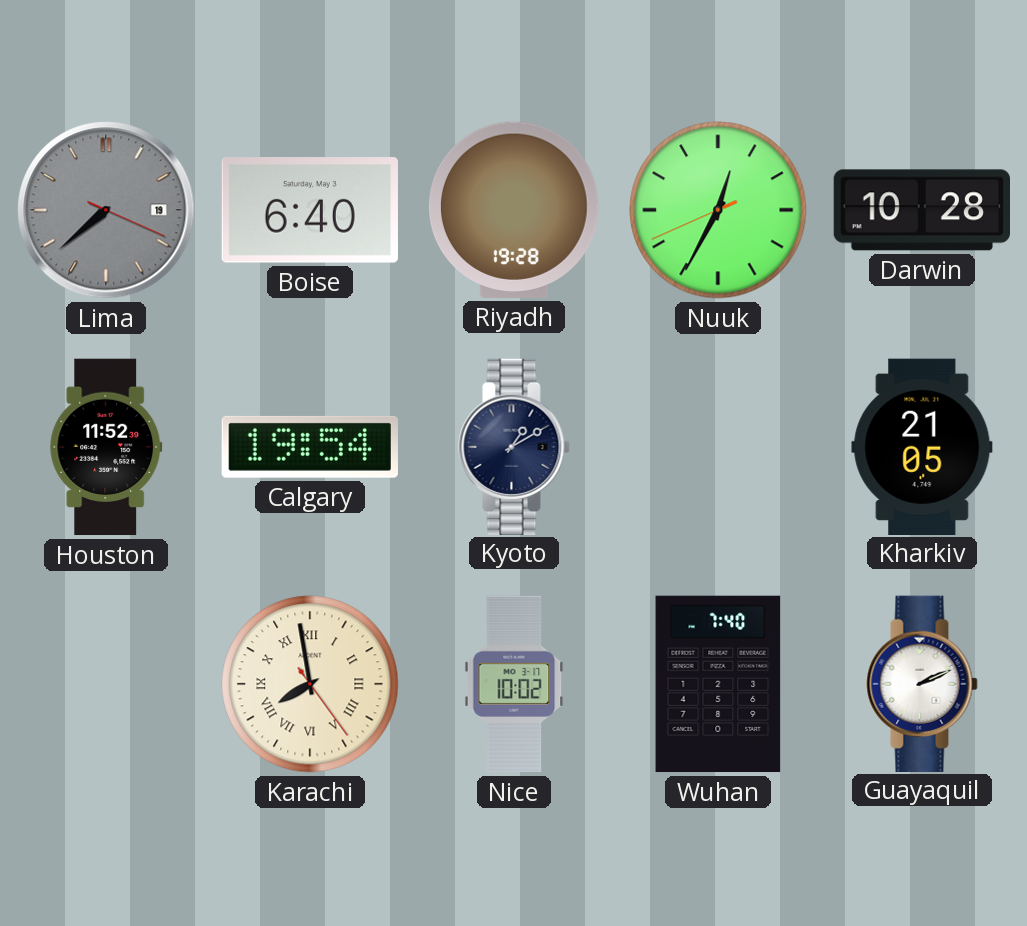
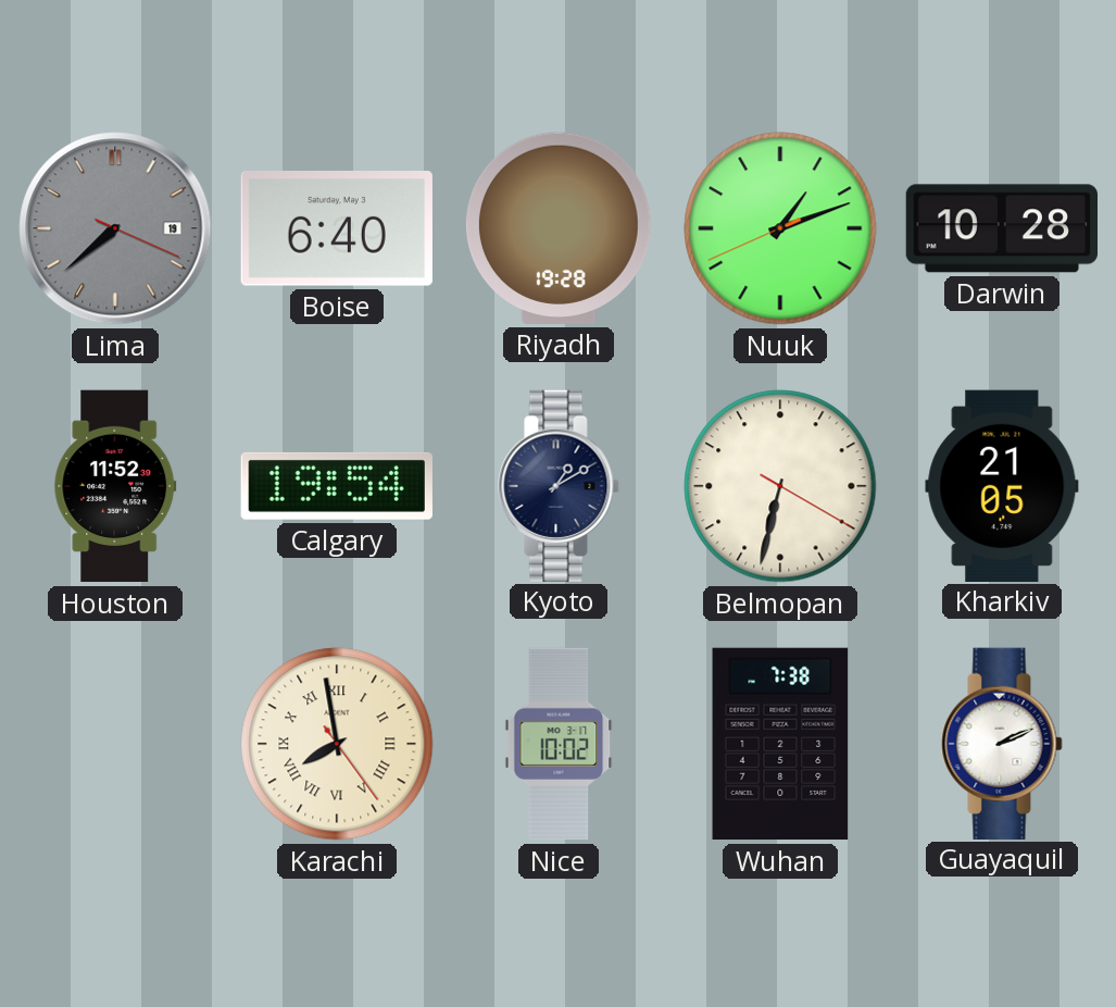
Nuuk: 12:34 -> 1:11 (780, 228)
Belmopan: none -> 6:32 (780, 486)
Wuhan: 7:40 -> 7:38 (780, 744)
